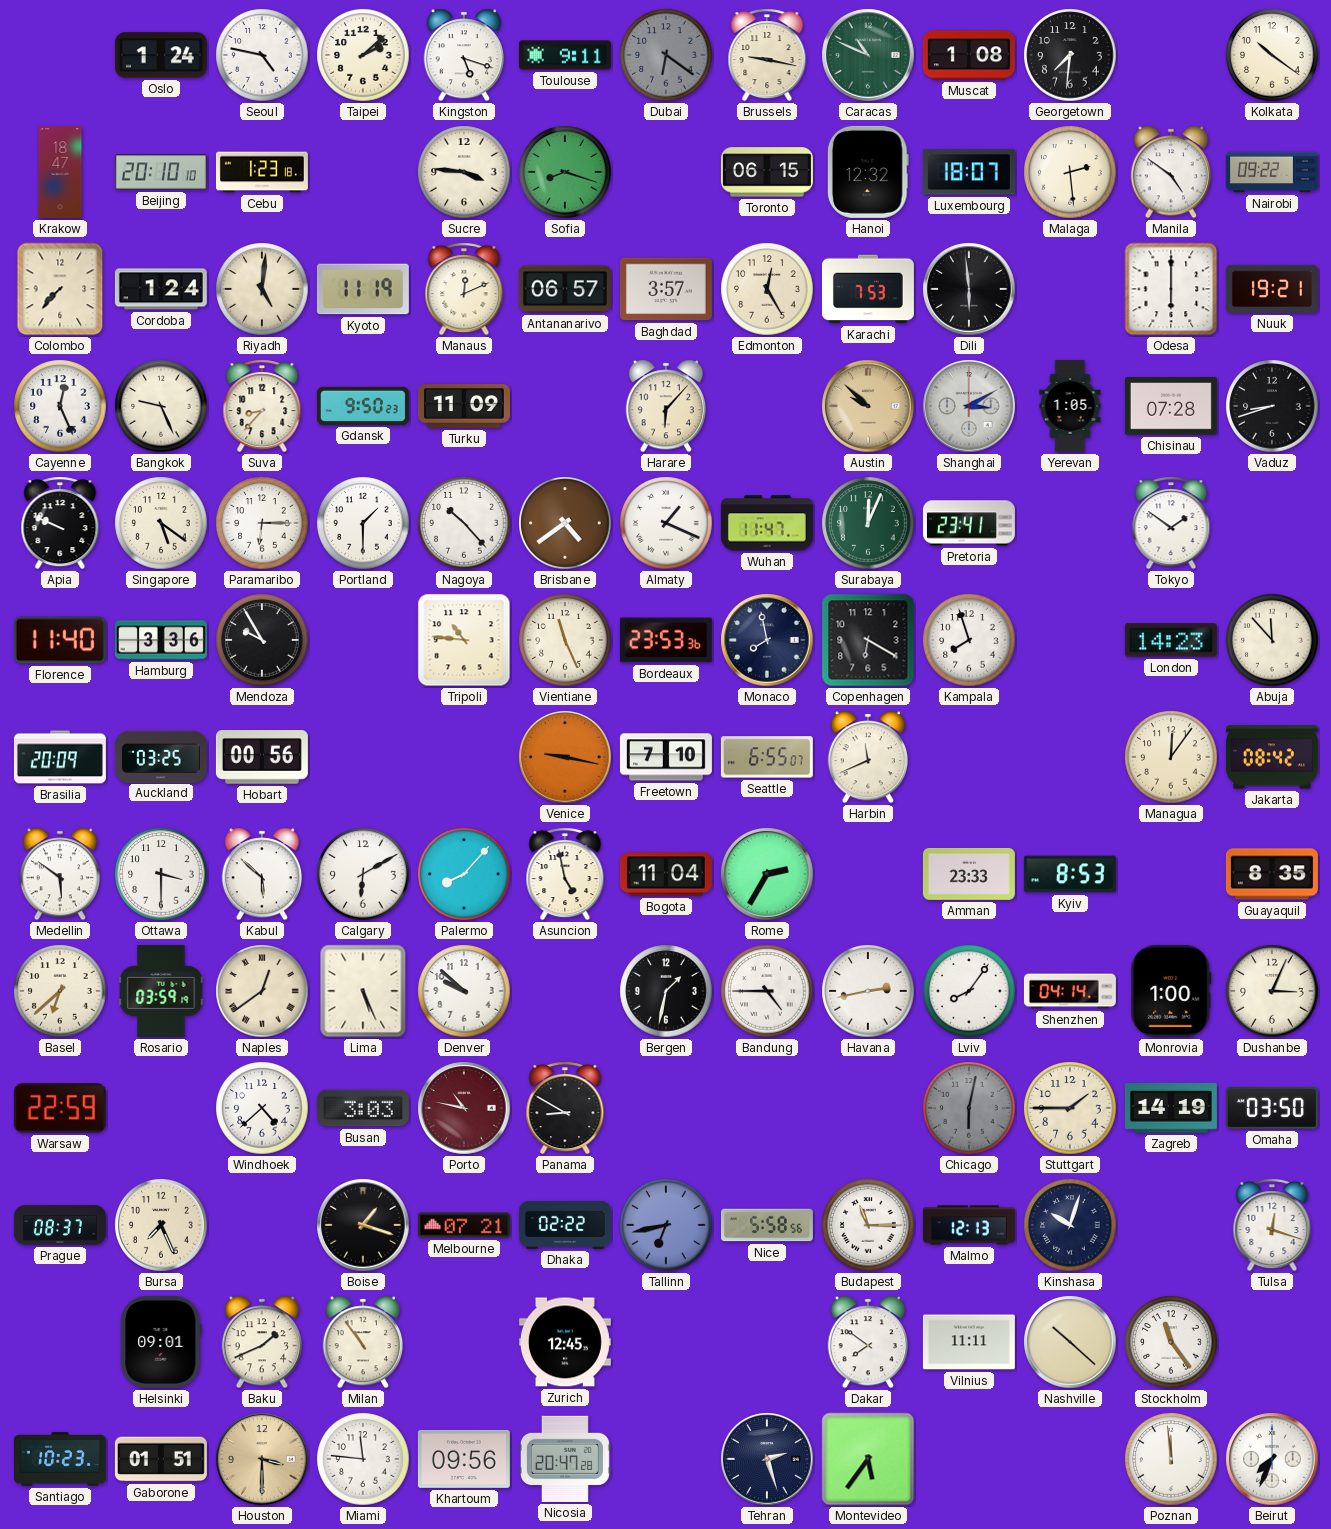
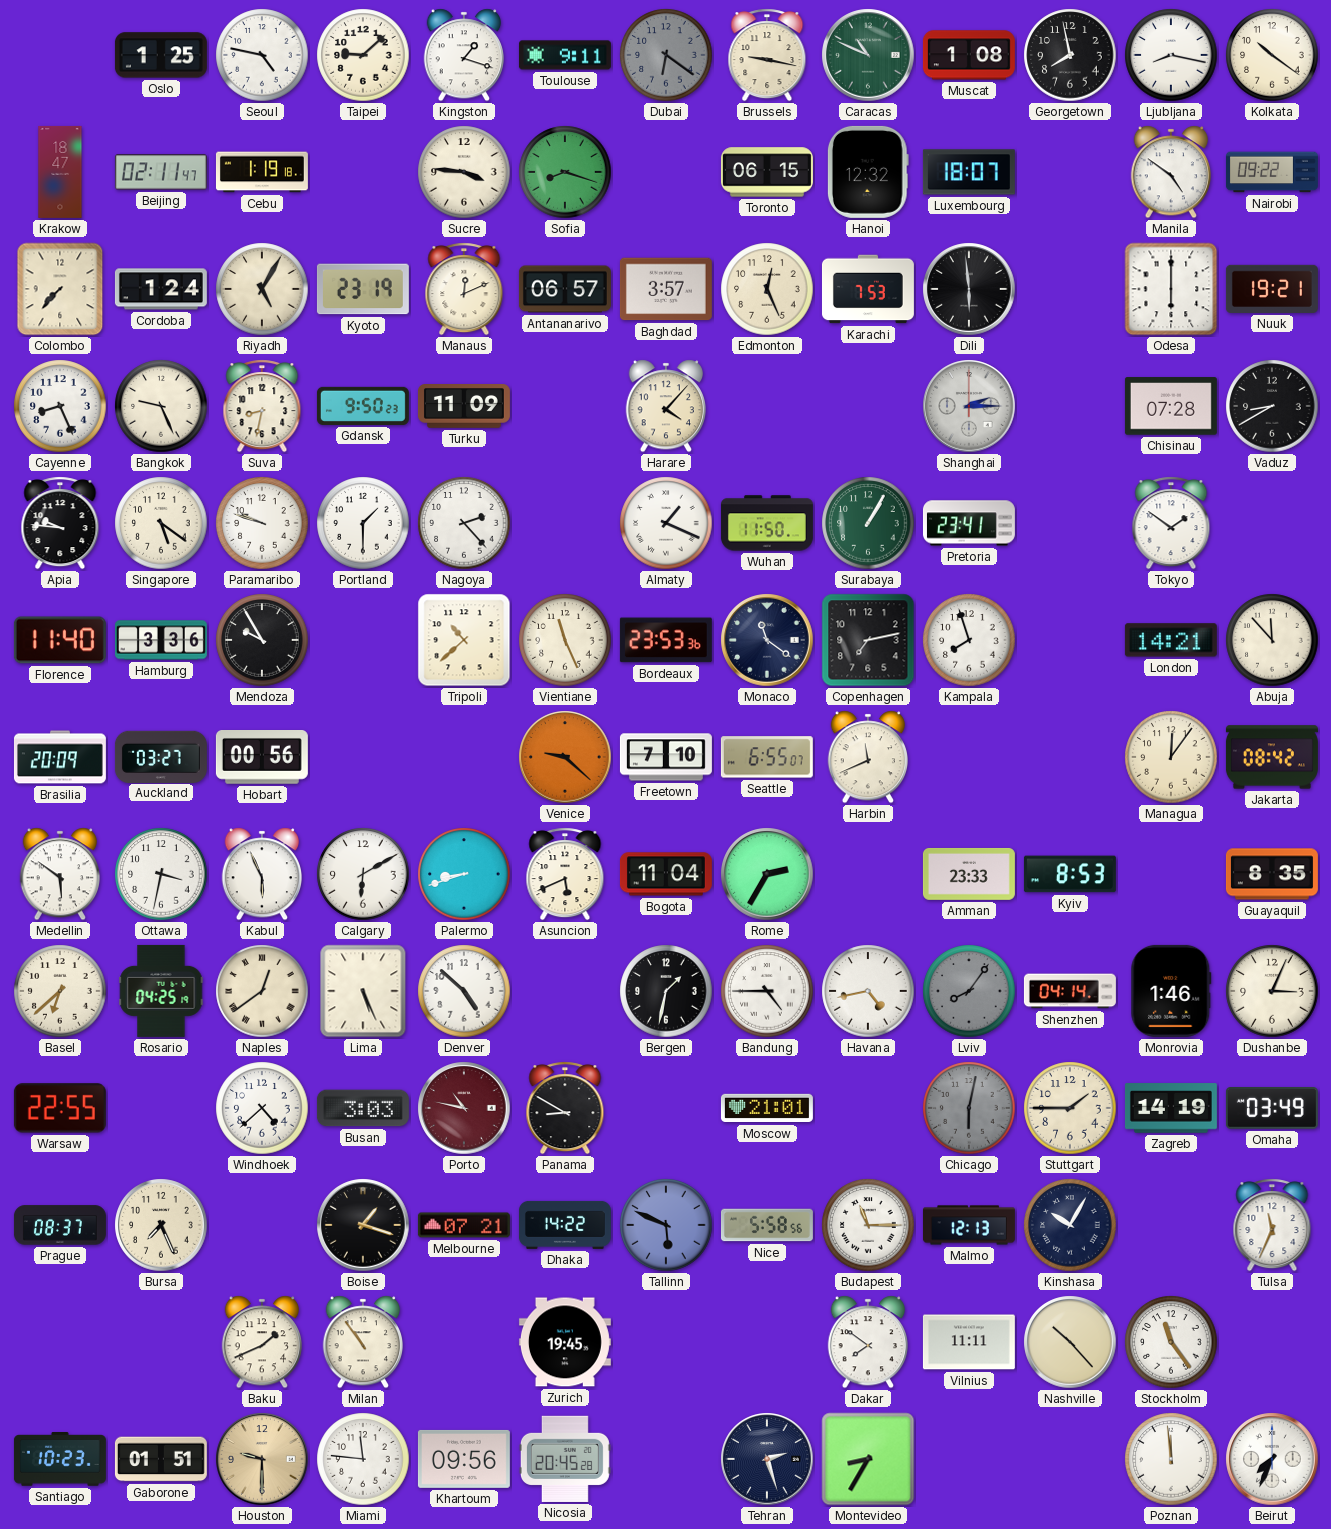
Oslo: 1:24 -> 1:25 (161, 55)
Taipei: 2:08 -> 9:08 (363, 55)
Kingston: 5:18 -> 1:18 (463, 55)
Georgetown: 7:31 -> 7:58 (1070, 55)
Ljubljana: none -> 8:17 (1171, 55)
Beijing: 20:10 -> 02:11 (161, 172)
Cebu: 1:23 -> 1:19 (262, 172)
Malaga: 2:29 -> none (1070, 172)
Riyadh: 5:01 -> 5:05 (262, 289)
Kyoto: 11:19 -> 23:19 (363, 289)
Edmonton: 12:25 -> 12:26 (767, 289)
Cayenne: 12:26 -> 8:26 (60, 406)
Suva: 8:37 -> 8:32 (262, 406)
Harare: 6:07 -> 4:07 (665, 406)
Austin: 9:52 -> none (868, 406)
Shanghai: 3:10 -> 2:15 (969, 406)
Yerevan: 1:05 -> none (1070, 406)
Vaduz: 8:42 -> 8:40 (1272, 406)
Apia: 9:49 -> 9:46 (60, 523)
Paramaribo: 6:15 -> 9:48 (262, 523)
Nagoya: 10:23 -> 2:23 (464, 523)
Brisbane: 4:39 -> none (565, 523)
Wuhan: 11:47 -> 11:50 (767, 523)
Surabaya: 12:04 -> 1:05 (868, 523)
Tripoli: 10:46 -> 10:38 (464, 640)
Monaco: 7:58 -> 11:21 (767, 640)
Copenhagen: 6:20 -> 7:13 (868, 640)
London: 14:23 -> 14:21 (1171, 640)
Auckland: 03:25 -> 03:27 (161, 756)
Venice: 9:17 -> 9:22 (565, 757)
Ottawa: 3:30 -> 3:32 (161, 874)
Kabul: 5:52 -> 5:56 (261, 874)
Palermo: 8:07 -> 8:42 (464, 874)
Asuncion: 4:58 -> 5:41 (565, 874)
Rosario: 03:59 -> 04:25 (161, 991)
Denver: 9:52 -> 4:52 (464, 991)
Havana: 2:43 -> 4:43 (868, 991)
Lviv dial: white -> grey (969, 991)
Monrovia: 1:00 -> 1:46 (1171, 991)
Warsaw: 22:59 -> 22:55 (60, 1108)
Moscow: none -> 21:01 (767, 1108)
Omaha: 03:50 -> 03:49 (1272, 1108)
Dhaka: 02:22 -> 14:22 (565, 1225)
Tallinn: 6:43 -> 5:49 (666, 1225)
Kinshasa: 10:03 -> 10:05 (1070, 1225)
Tulsa: 12:18 -> 11:34 (1272, 1225)
Helsinki: 09:01 -> none (161, 1342)
Zurich: 12:45 -> 19:45 (565, 1342)
Nashville: 10:22 -> 10:23 (1070, 1342)
Houston: 3:30 -> 9:30 (262, 1459)
Nicosia: 20:47 -> 20:45 (565, 1459)
Montevideo: 5:36 -> 8:35 (868, 1459)
